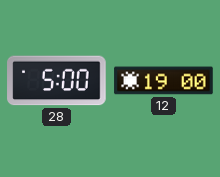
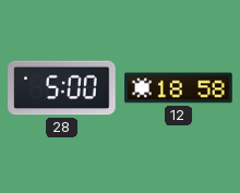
12: 19:00 -> 18:58 (179, 88)
